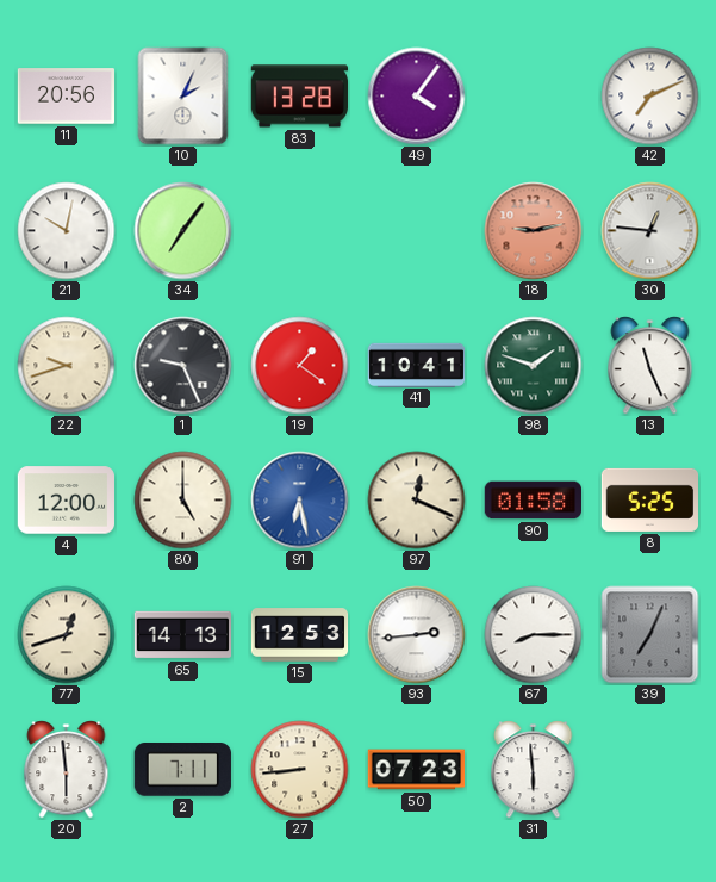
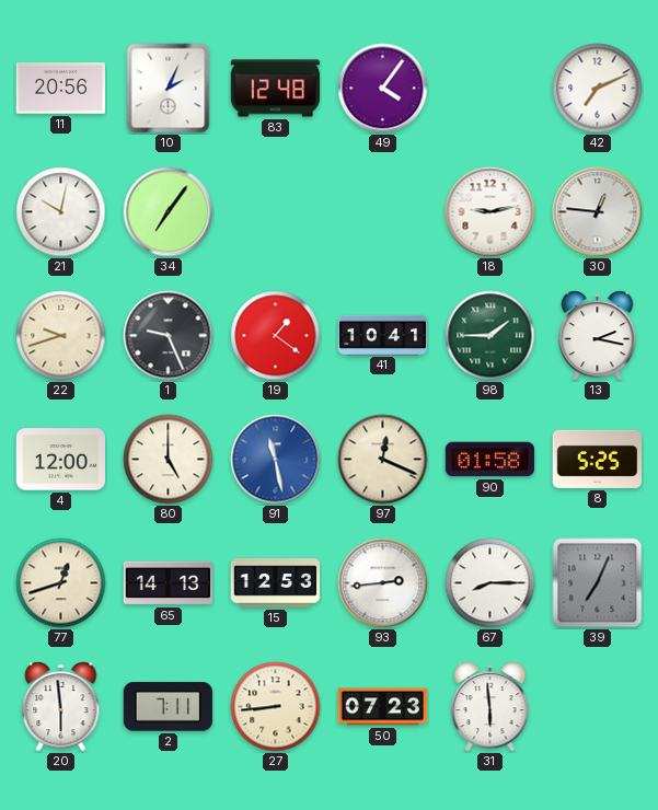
83: 13:28 -> 12:48 (275, 89)
18 dial: salmon -> white (490, 212)
98: 1:48 -> 1:45 (490, 336)
13: 11:26 -> 2:17 (598, 336)
91: 6:28 -> 11:28 (276, 460)
